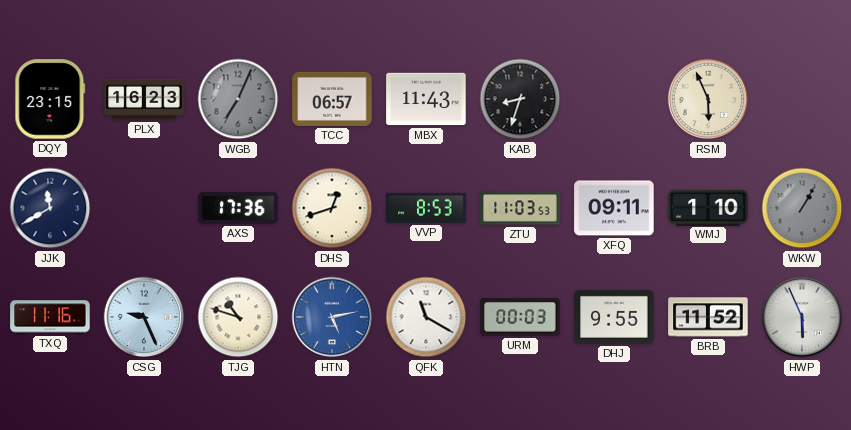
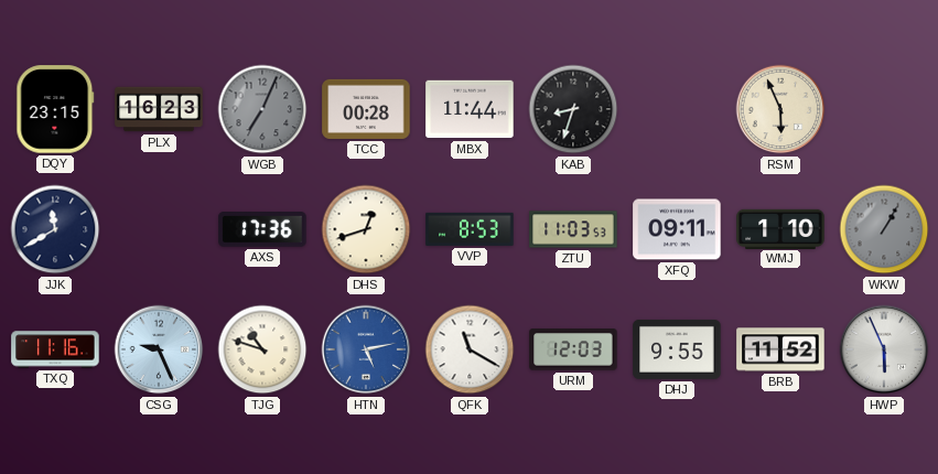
TCC: 06:57 -> 00:28 (366, 109)
MBX: 11:43 -> 11:44 (470, 109)
URM: 00:03 -> 12:03 (573, 349)
